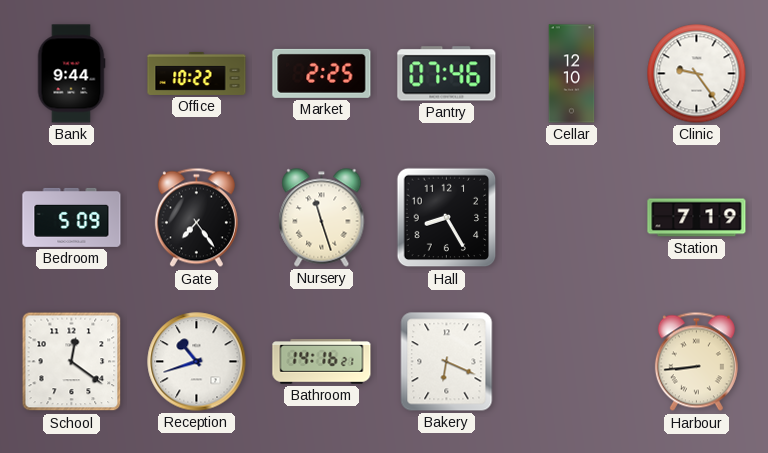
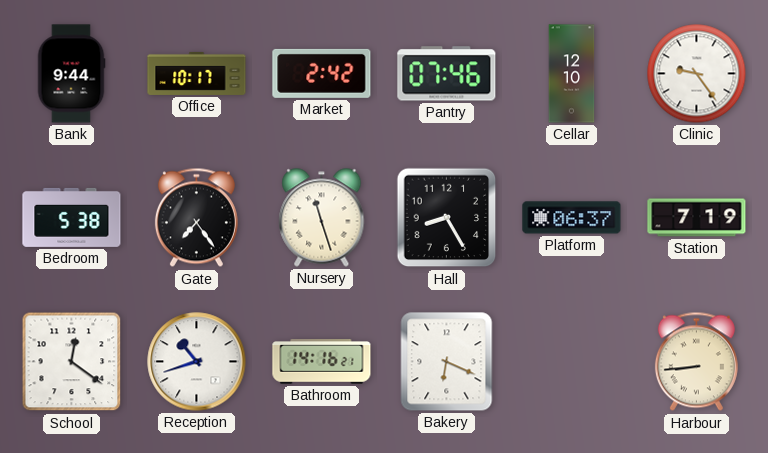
Office: 10:22 -> 10:17 (197, 73)
Market: 2:25 -> 2:42 (322, 73)
Bedroom: 5:09 -> 5:38 (72, 217)
Platform: none -> 06:37 (572, 218)
